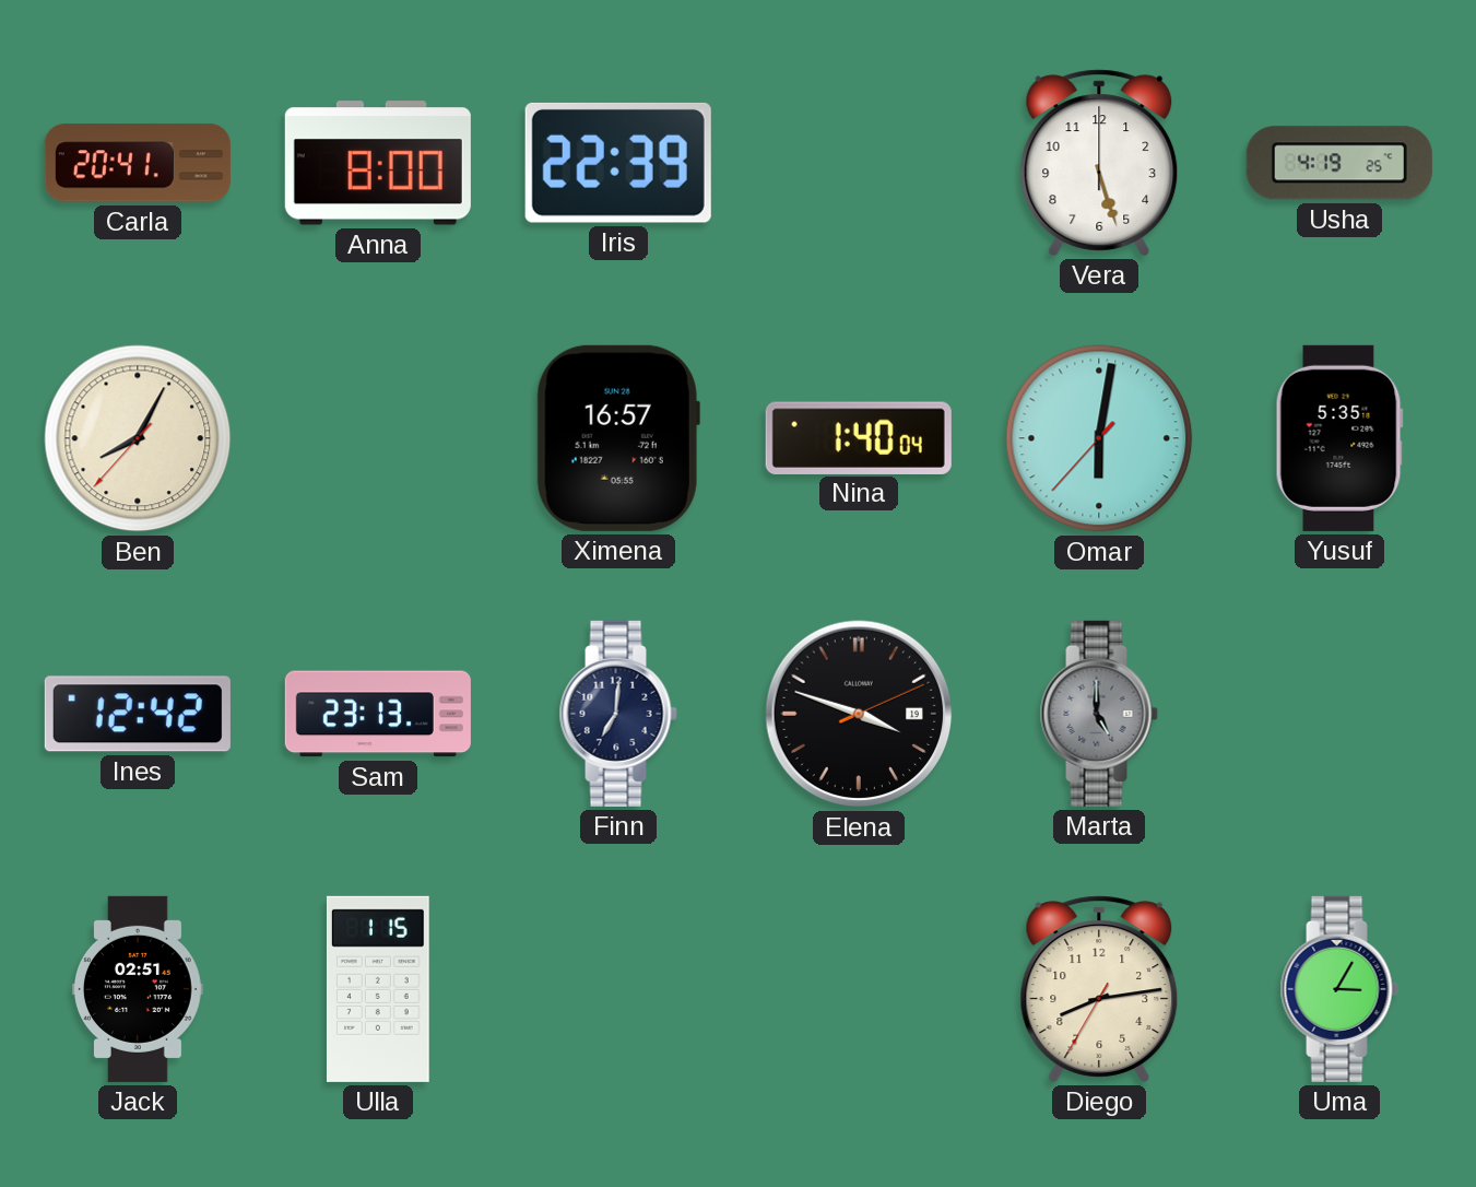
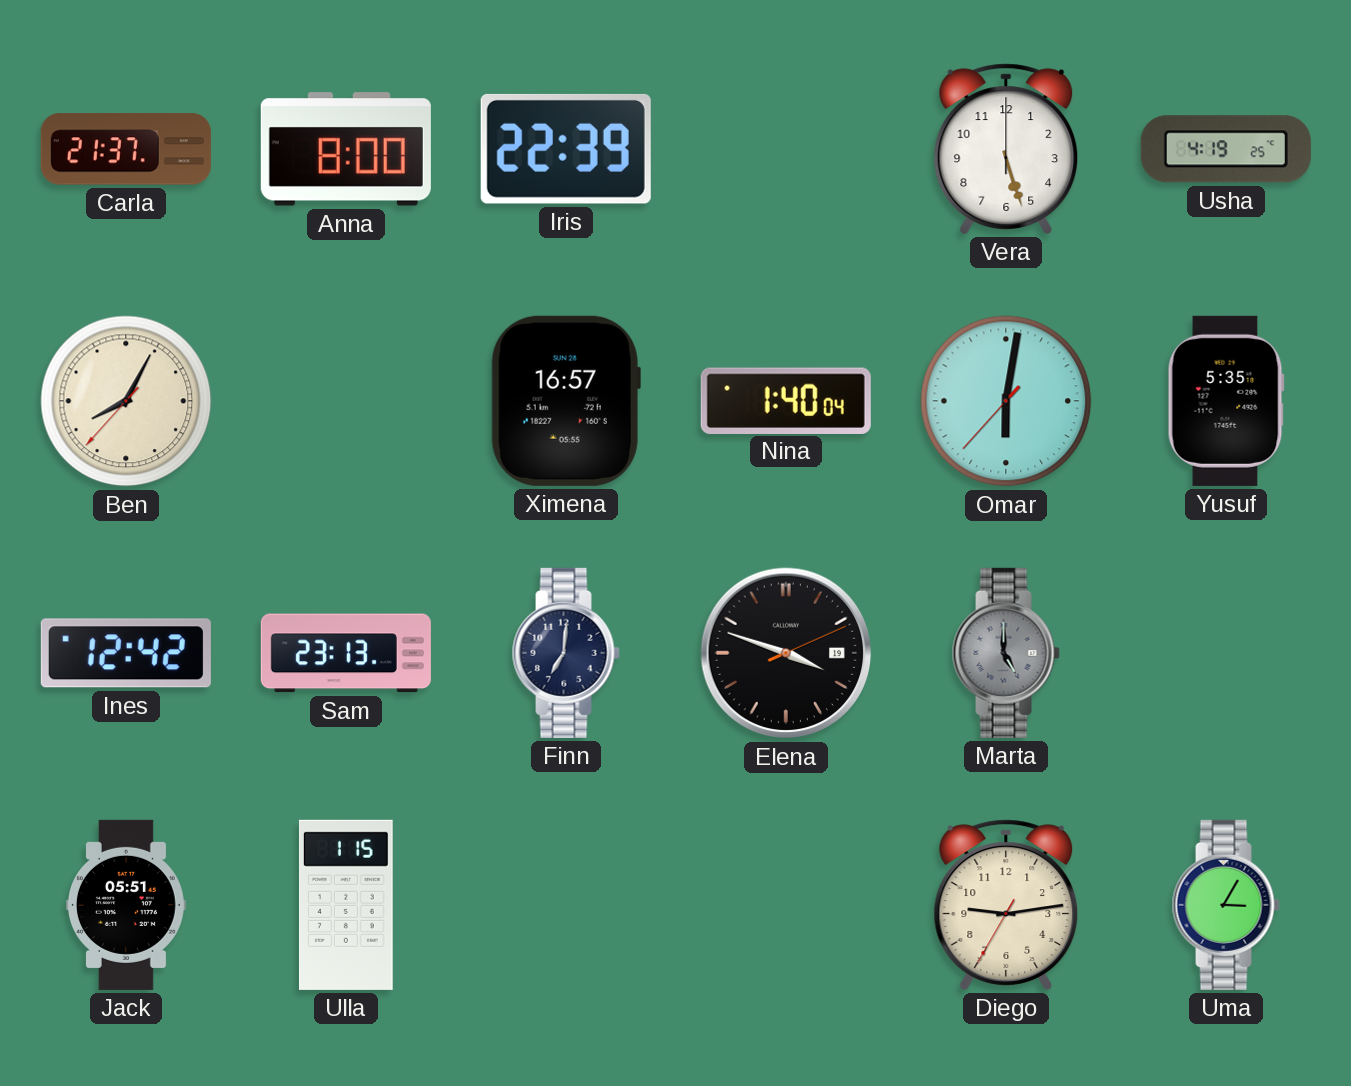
Carla: 20:41 -> 21:37 (126, 149)
Jack: 02:51 -> 05:51 (126, 905)
Diego: 8:13 -> 9:13 (1006, 905)
